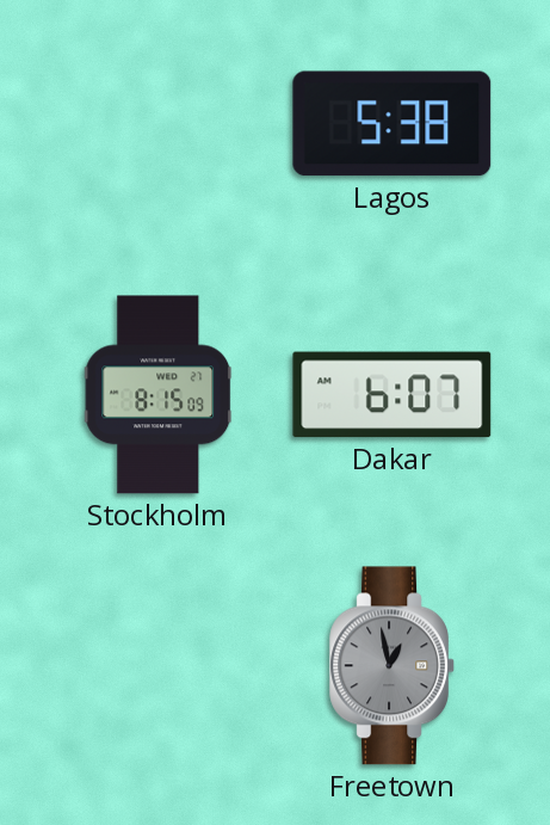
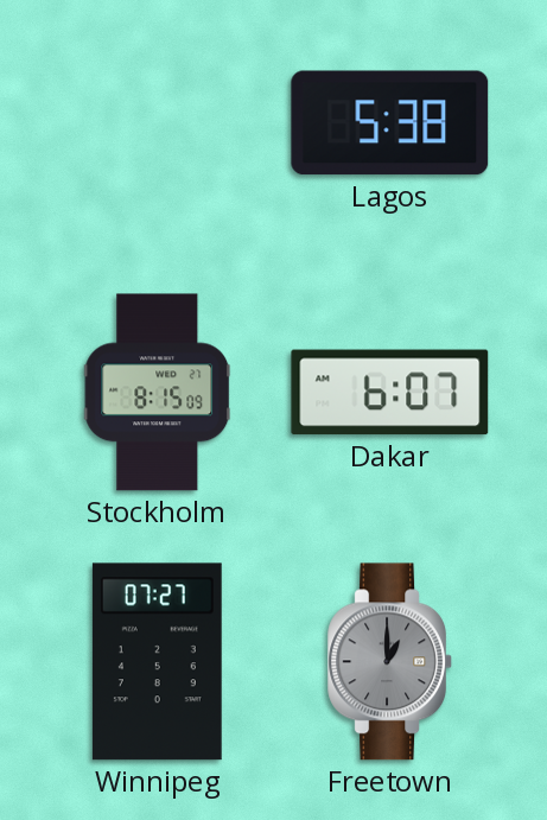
Winnipeg: none -> 07:27 (157, 662)
Freetown: 12:58 -> 1:00 (389, 662)
